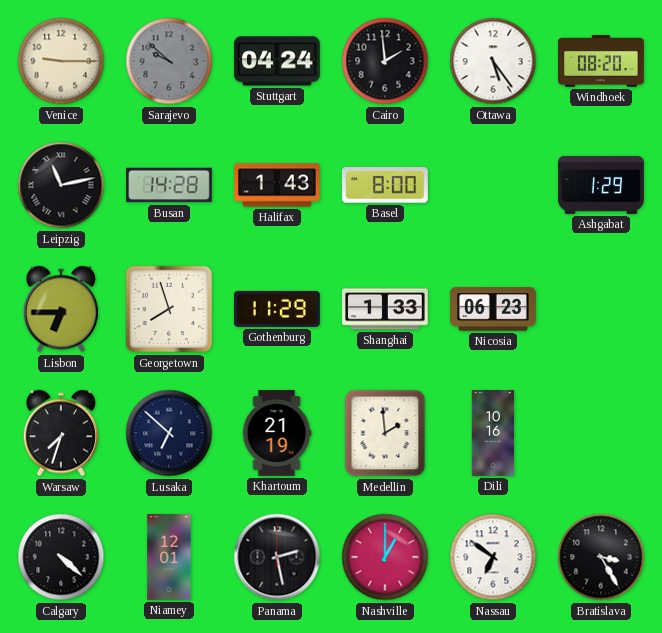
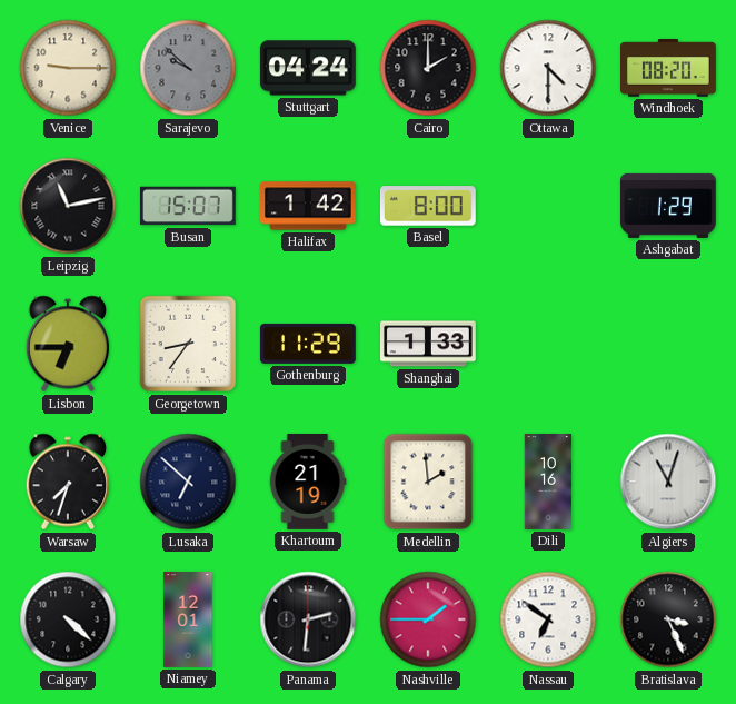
Cairo: 1:59 -> 2:00 (428, 68)
Ottawa: 5:24 -> 4:30 (548, 68)
Busan: 14:28 -> 15:07 (189, 206)
Halifax: 1:43 -> 1:42 (309, 206)
Georgetown: 7:57 -> 8:36 (188, 344)
Nicosia: 06:23 -> none (494, 309)
Algiers: none -> 11:03 (668, 482)
Panama: 2:28 -> 2:31 (308, 619)
Nashville: 1:00 -> 1:45 (428, 619)
Bratislava: 3:25 -> 3:26 (668, 619)
